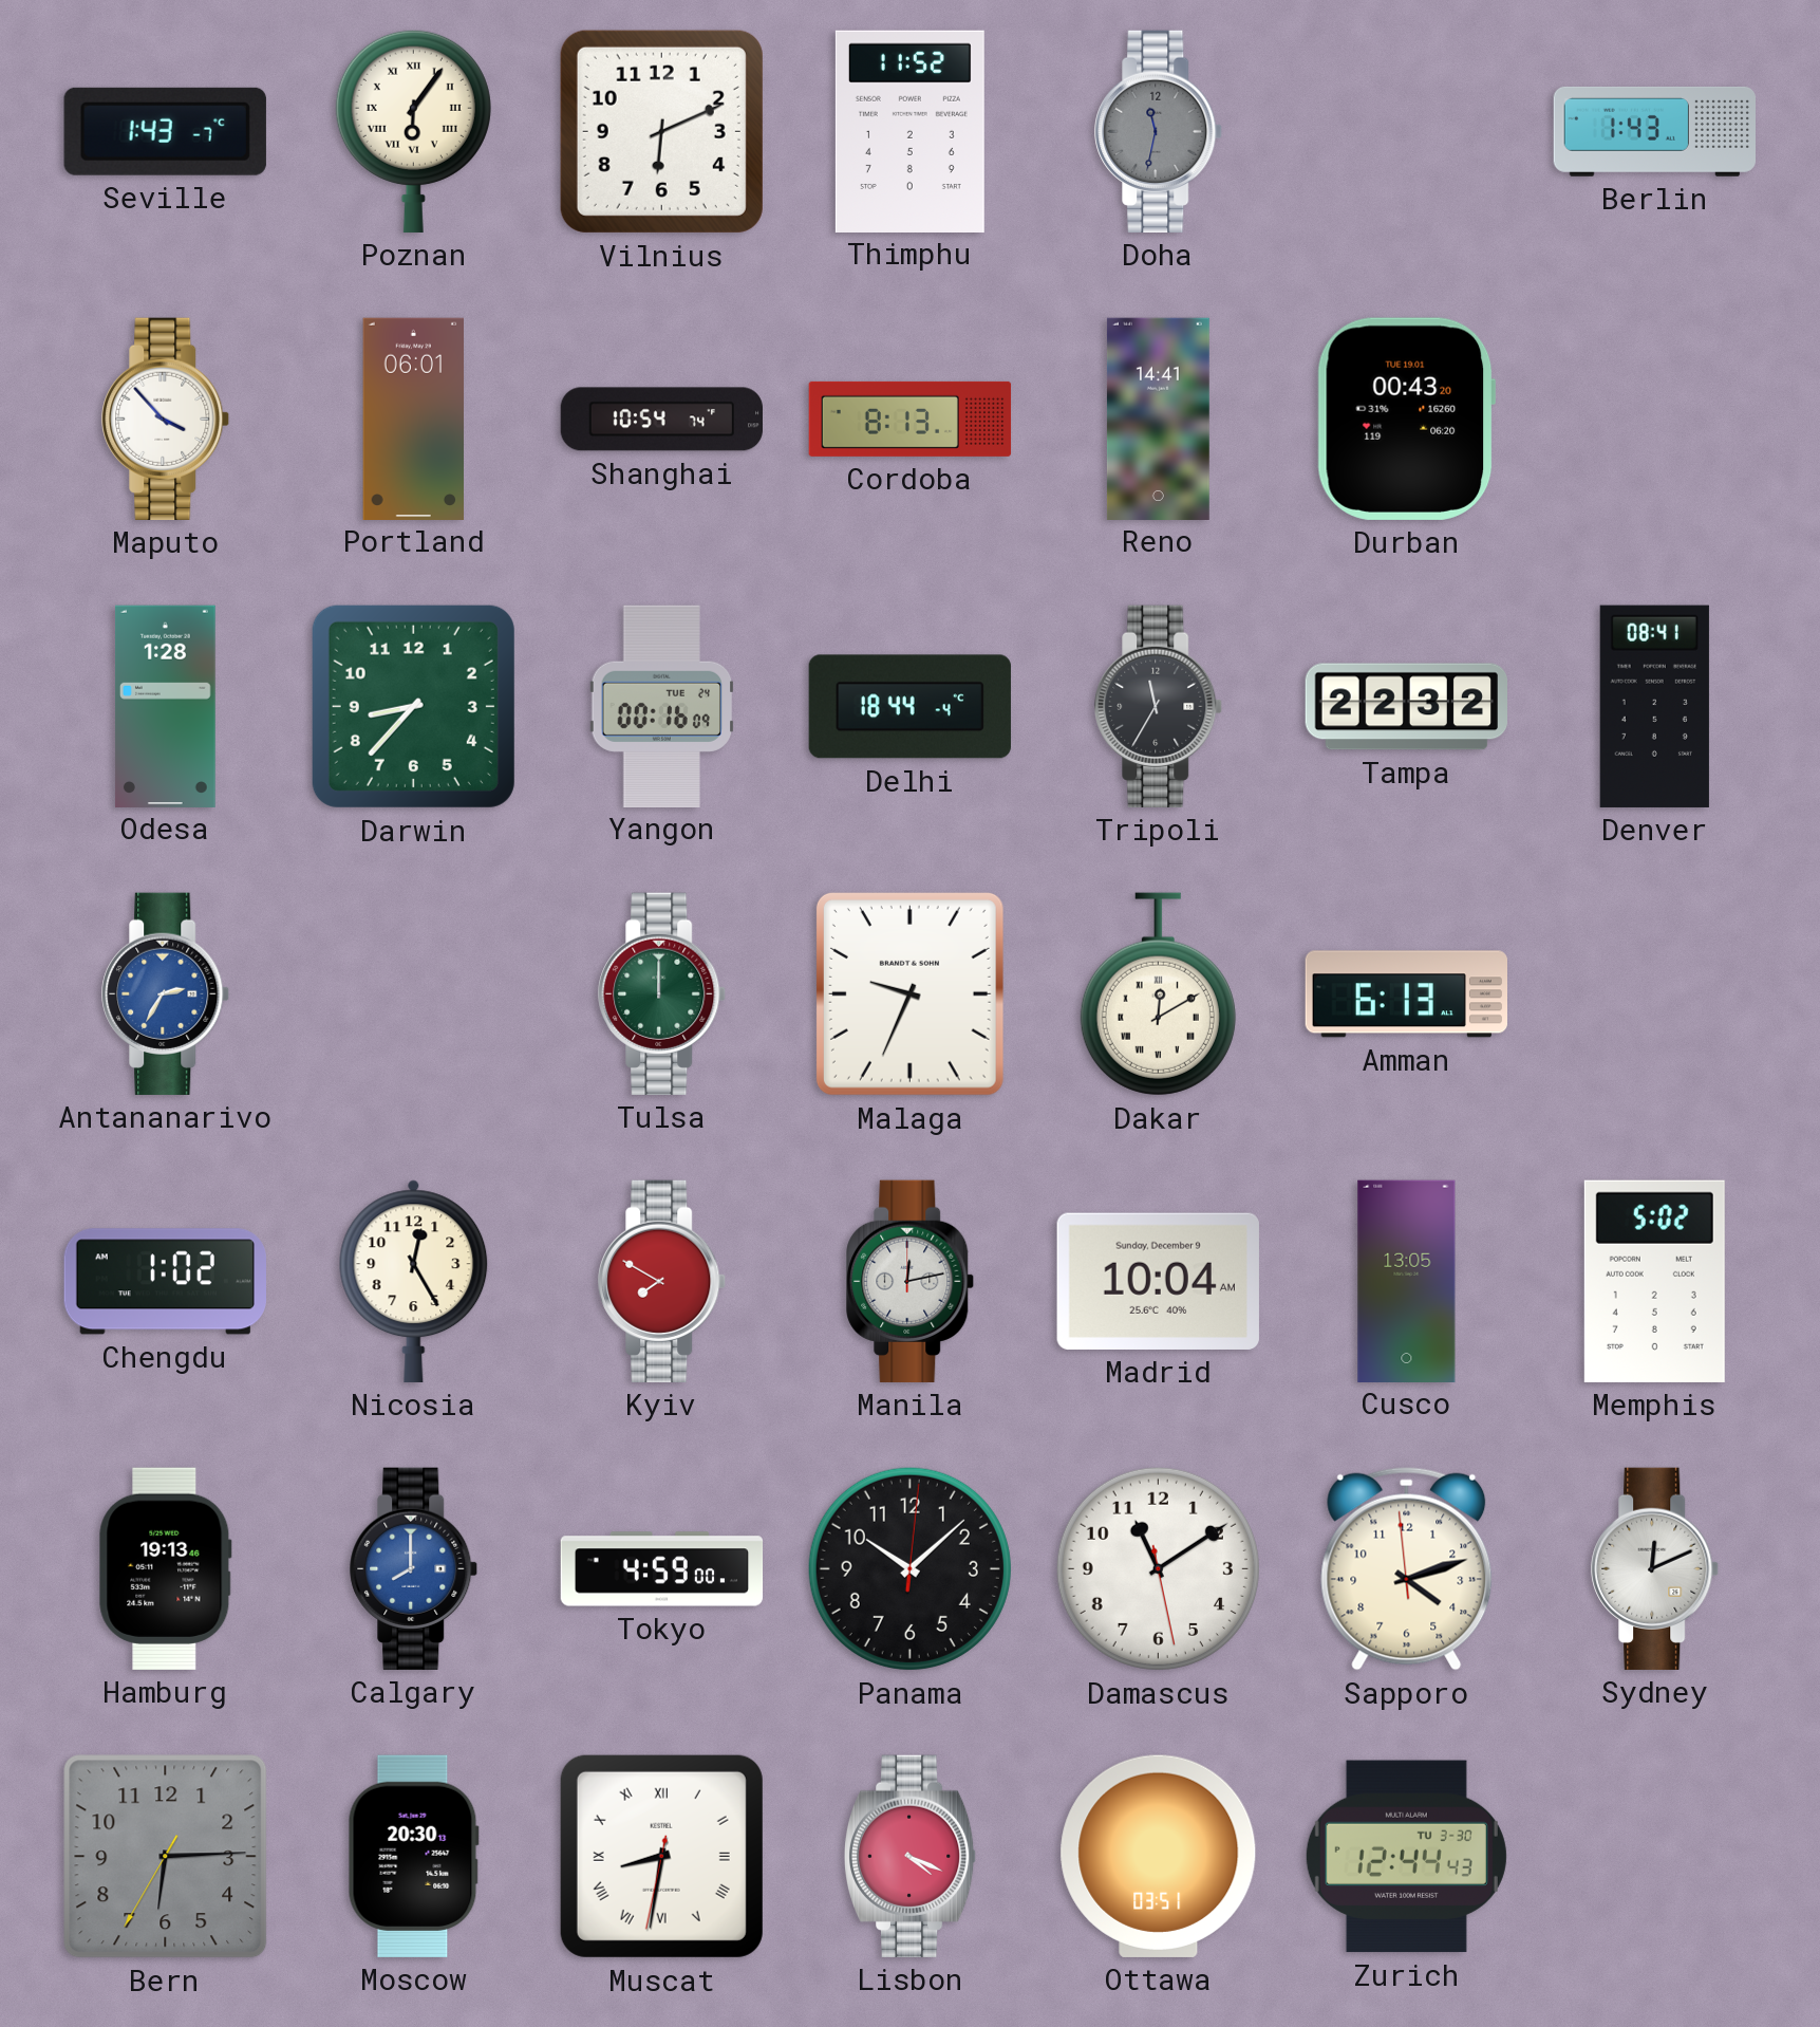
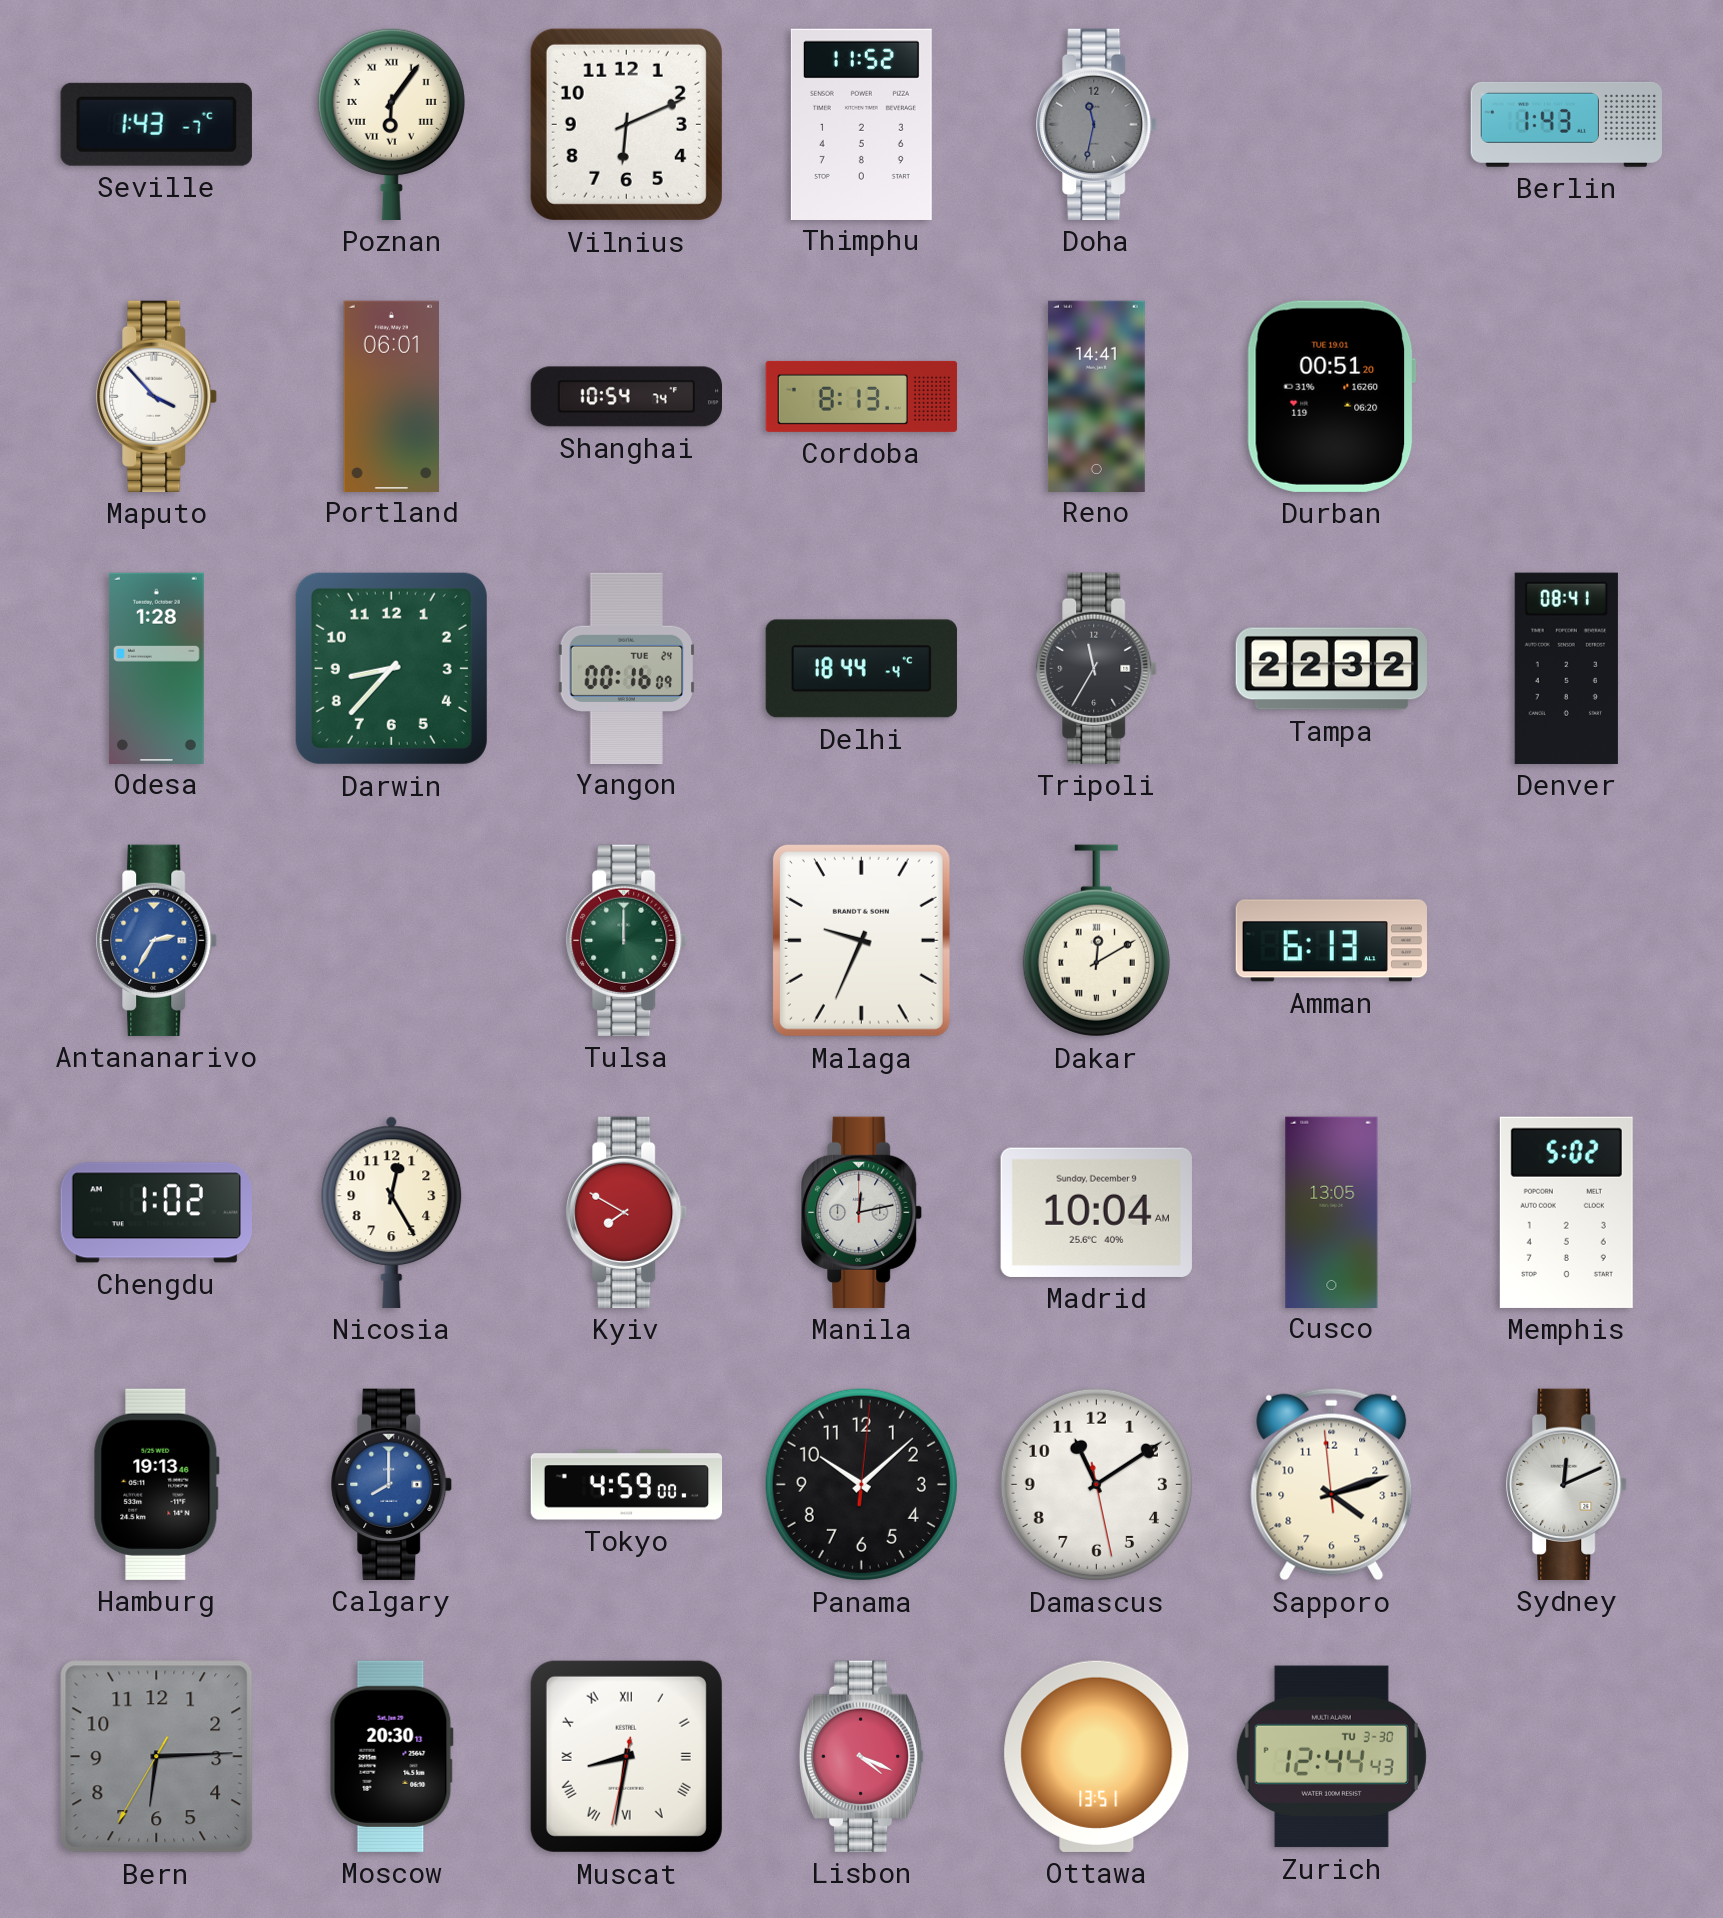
Durban: 00:43 -> 00:51 (1331, 396)
Ottawa: 03:51 -> 13:51 (1097, 1756)
